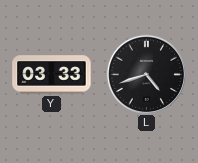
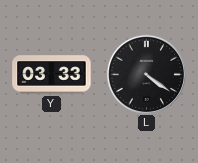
L: 4:42 -> 4:21 (146, 74)
